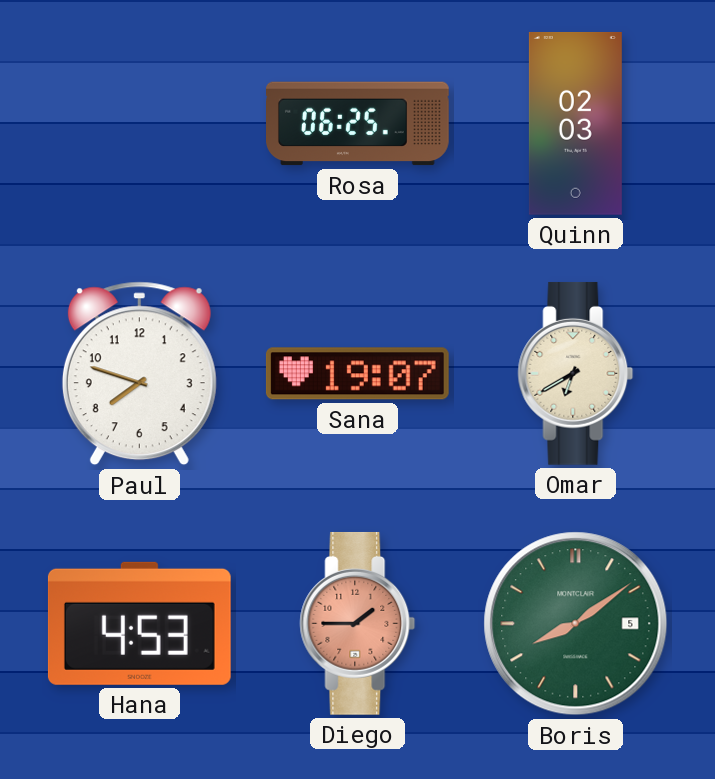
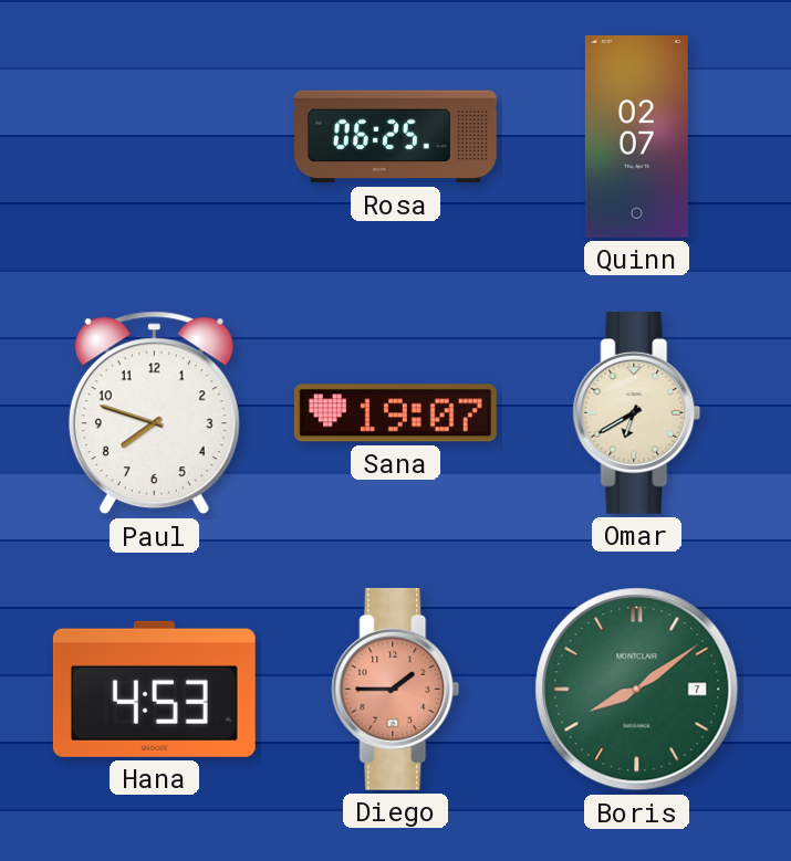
Quinn: 02:03 -> 02:07 (636, 136)
Boris date: 5 -> 7 (637, 690)
